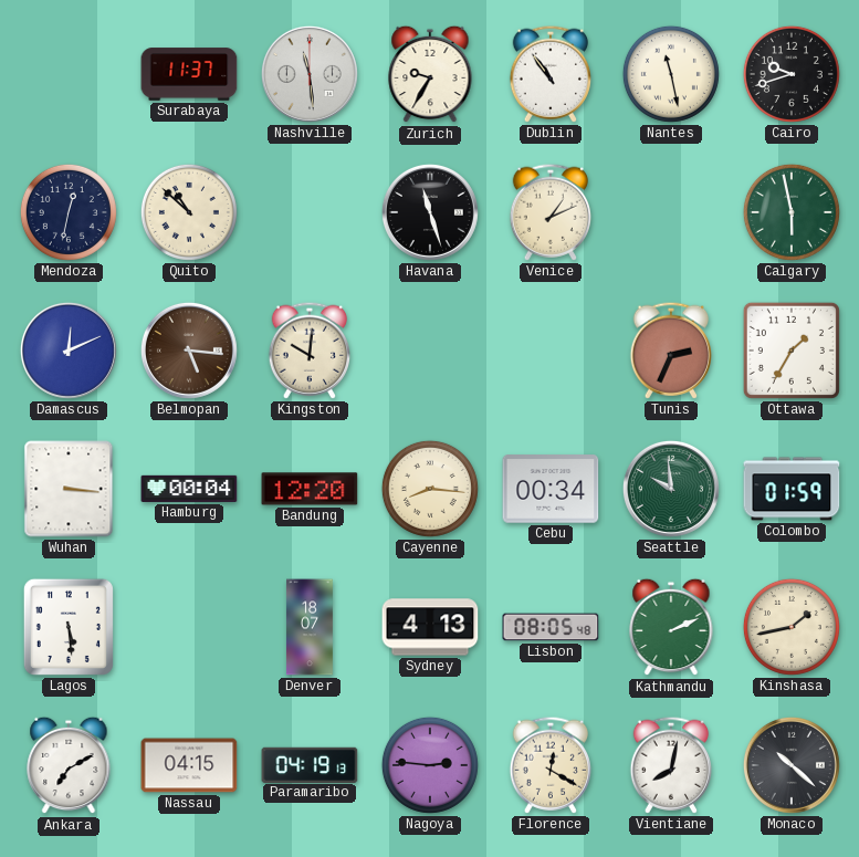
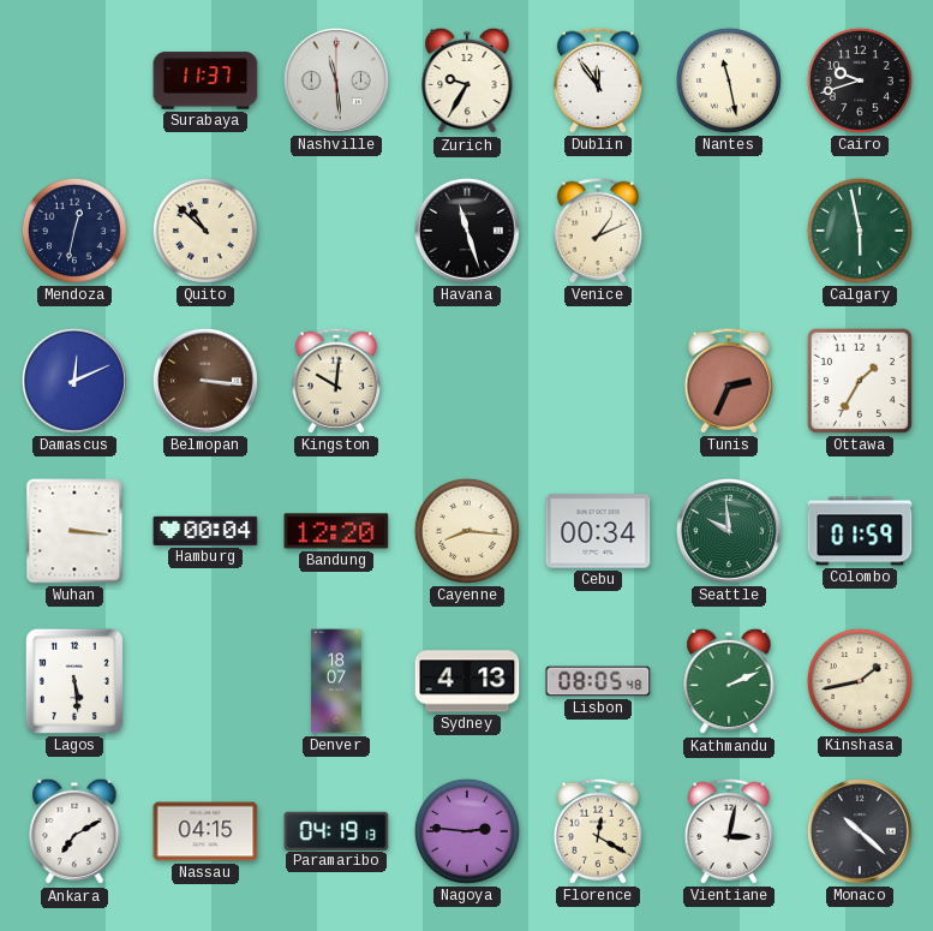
Dublin: 10:54 -> 11:54 (597, 80)
Belmopan: 5:16 -> 3:16 (205, 381)
Vientiane: 8:02 -> 3:02 (728, 831)
